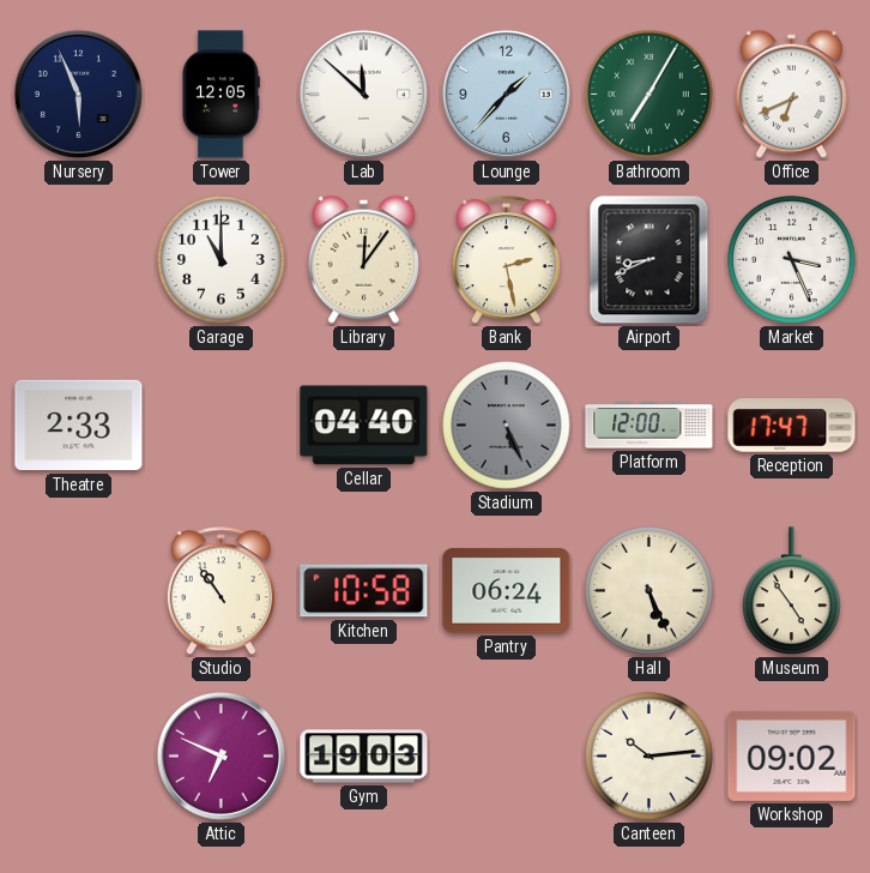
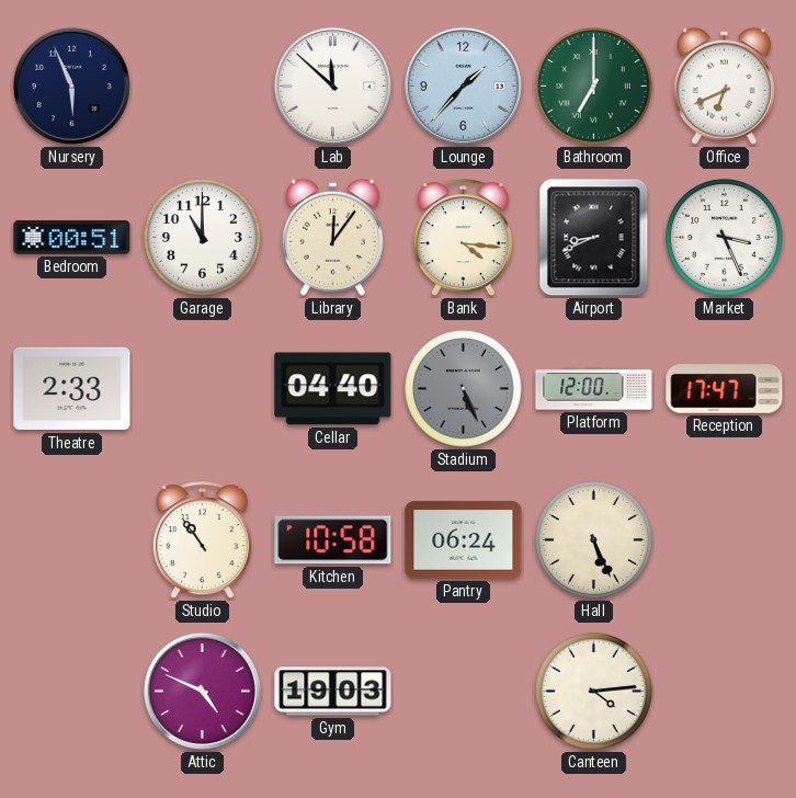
Tower: 12:05 -> none (222, 95)
Bathroom: 7:05 -> 7:00 (594, 87)
Bedroom: none -> 00:51 (72, 238)
Bank: 2:28 -> 4:16 (463, 238)
Museum: 4:54 -> none (792, 591)
Attic: 6:49 -> 4:49 (202, 691)
Canteen: 10:14 -> 4:14 (594, 692)
Workshop: 09:02 -> none (792, 755)
